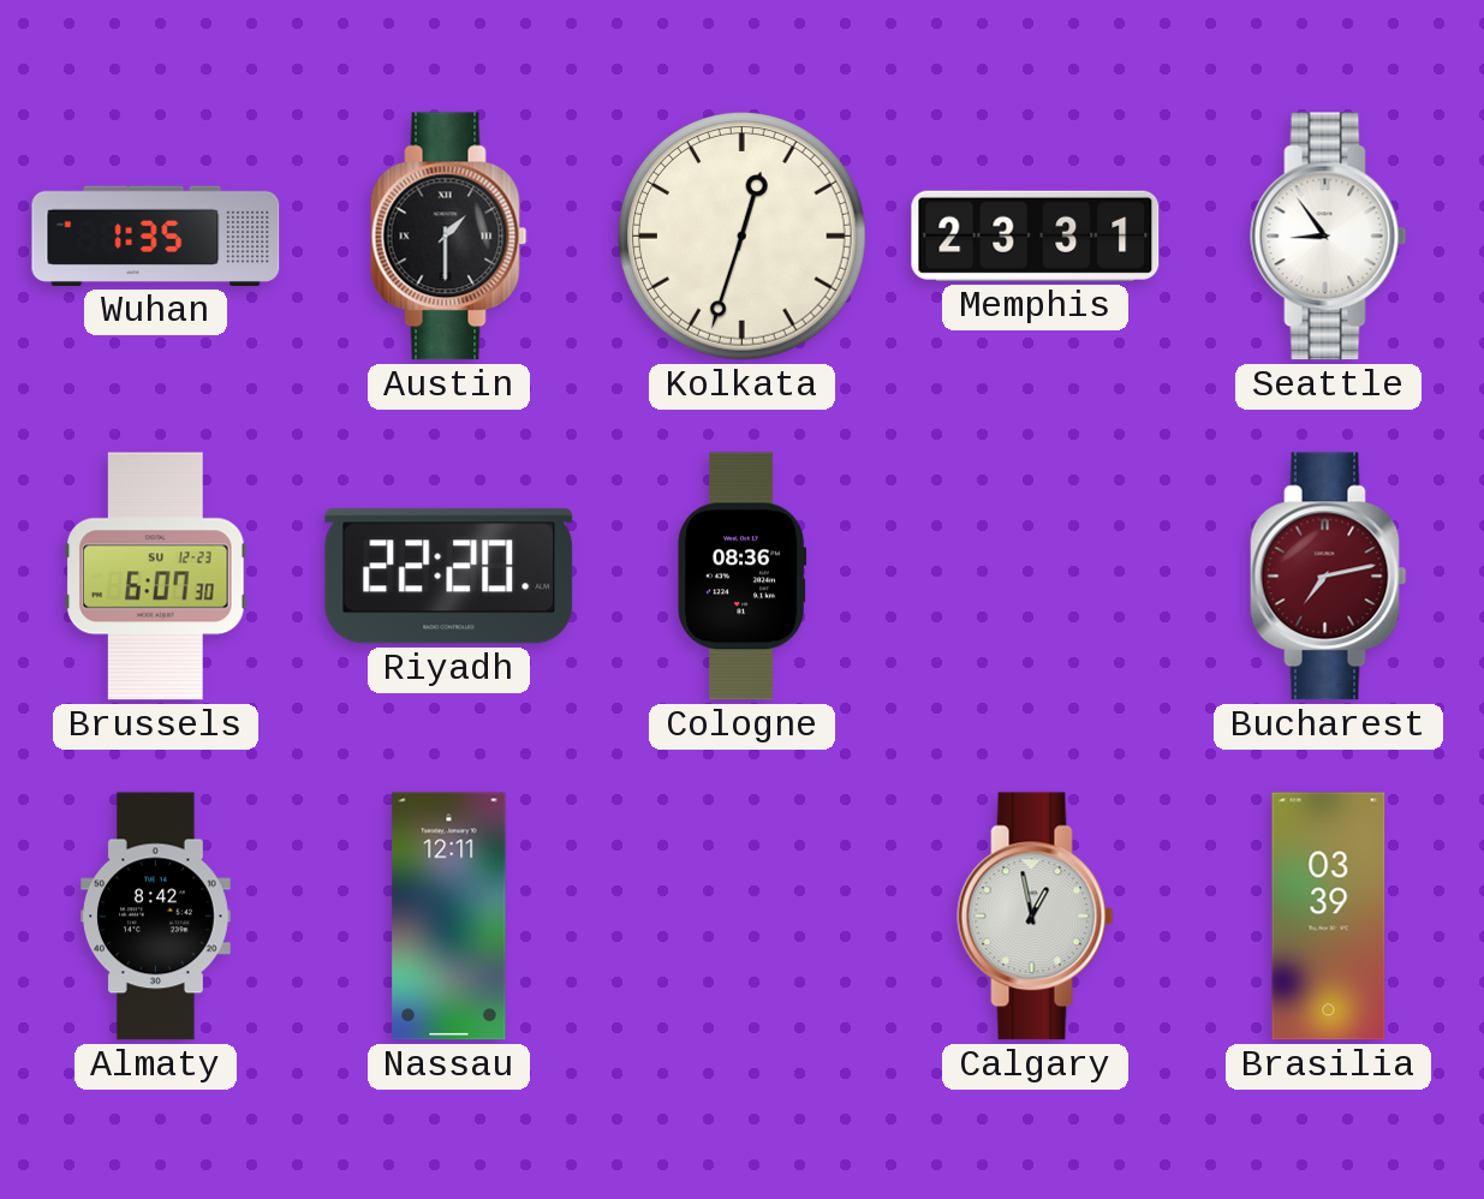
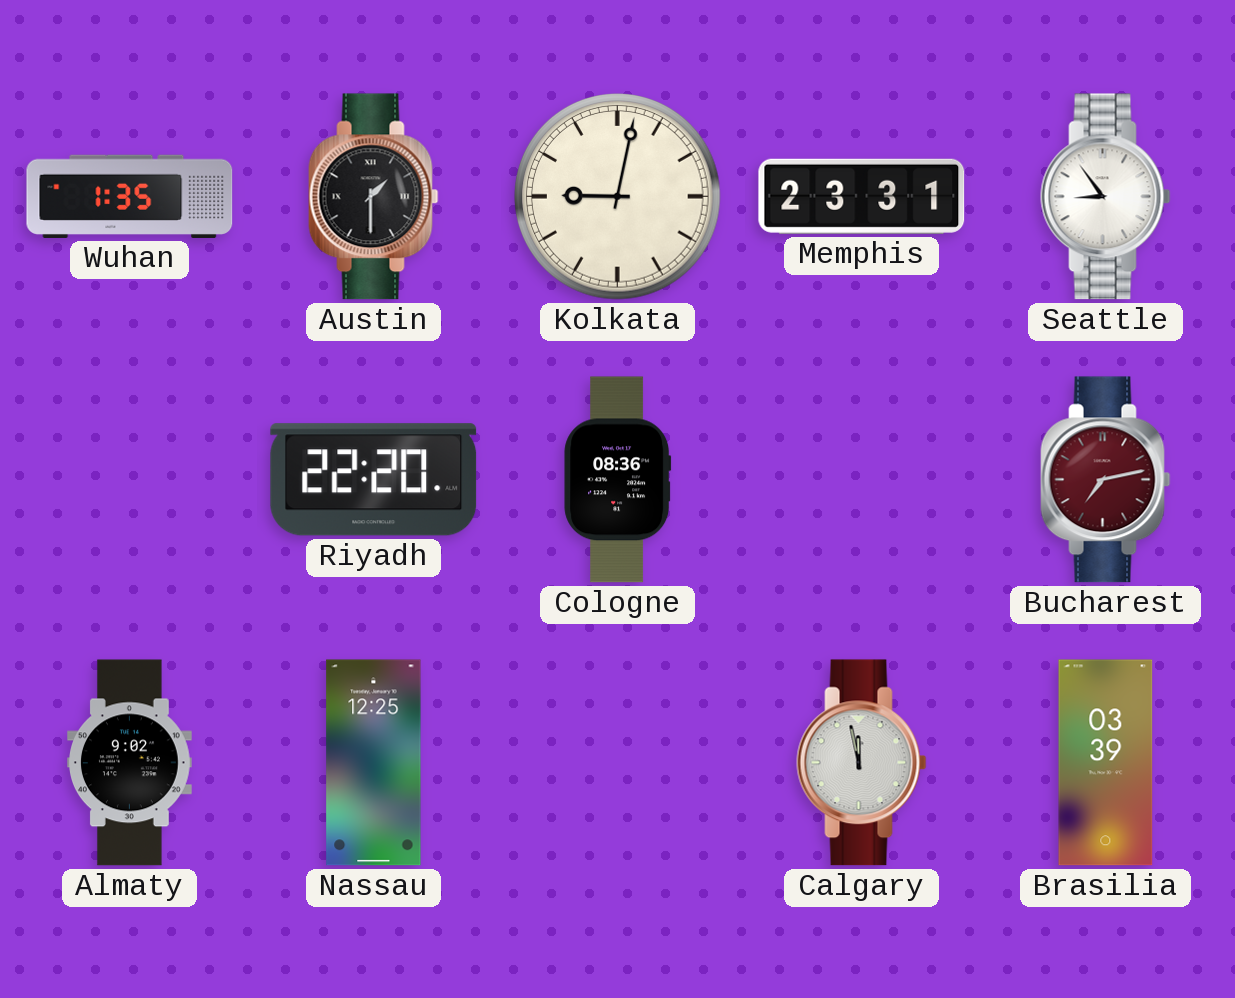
Kolkata: 12:33 -> 9:02 (618, 197)
Brussels: 6:07 -> none (156, 577)
Almaty: 8:42 -> 9:02 (130, 763)
Nassau: 12:11 -> 12:25 (374, 763)
Calgary: 12:58 -> 11:58 (862, 763)
